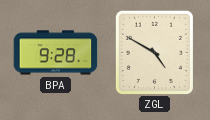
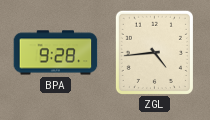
ZGL: 4:50 -> 4:44 (154, 52)
